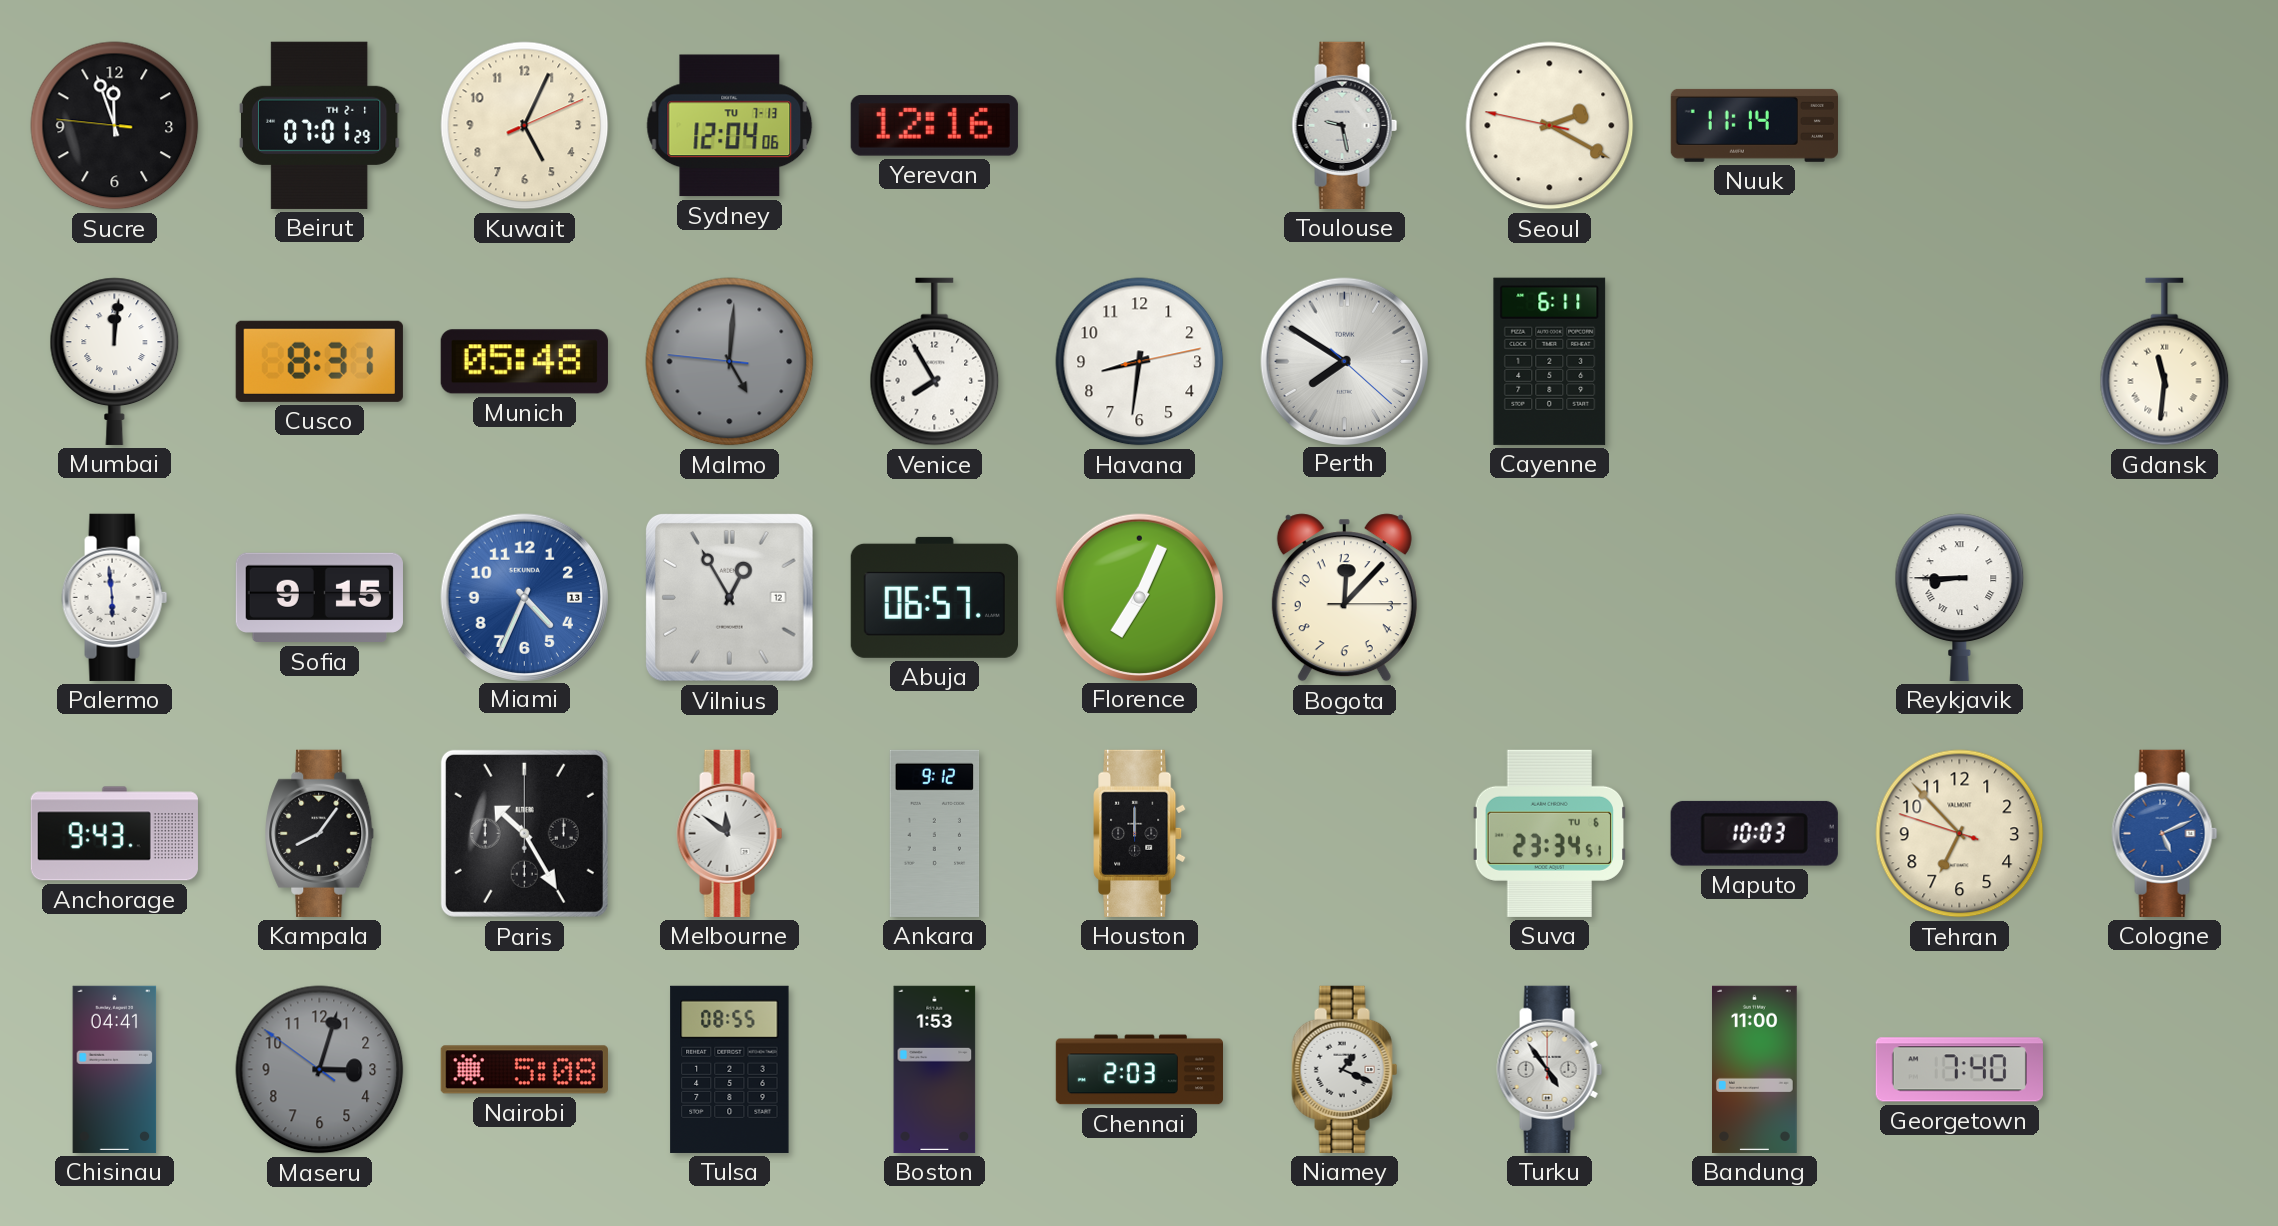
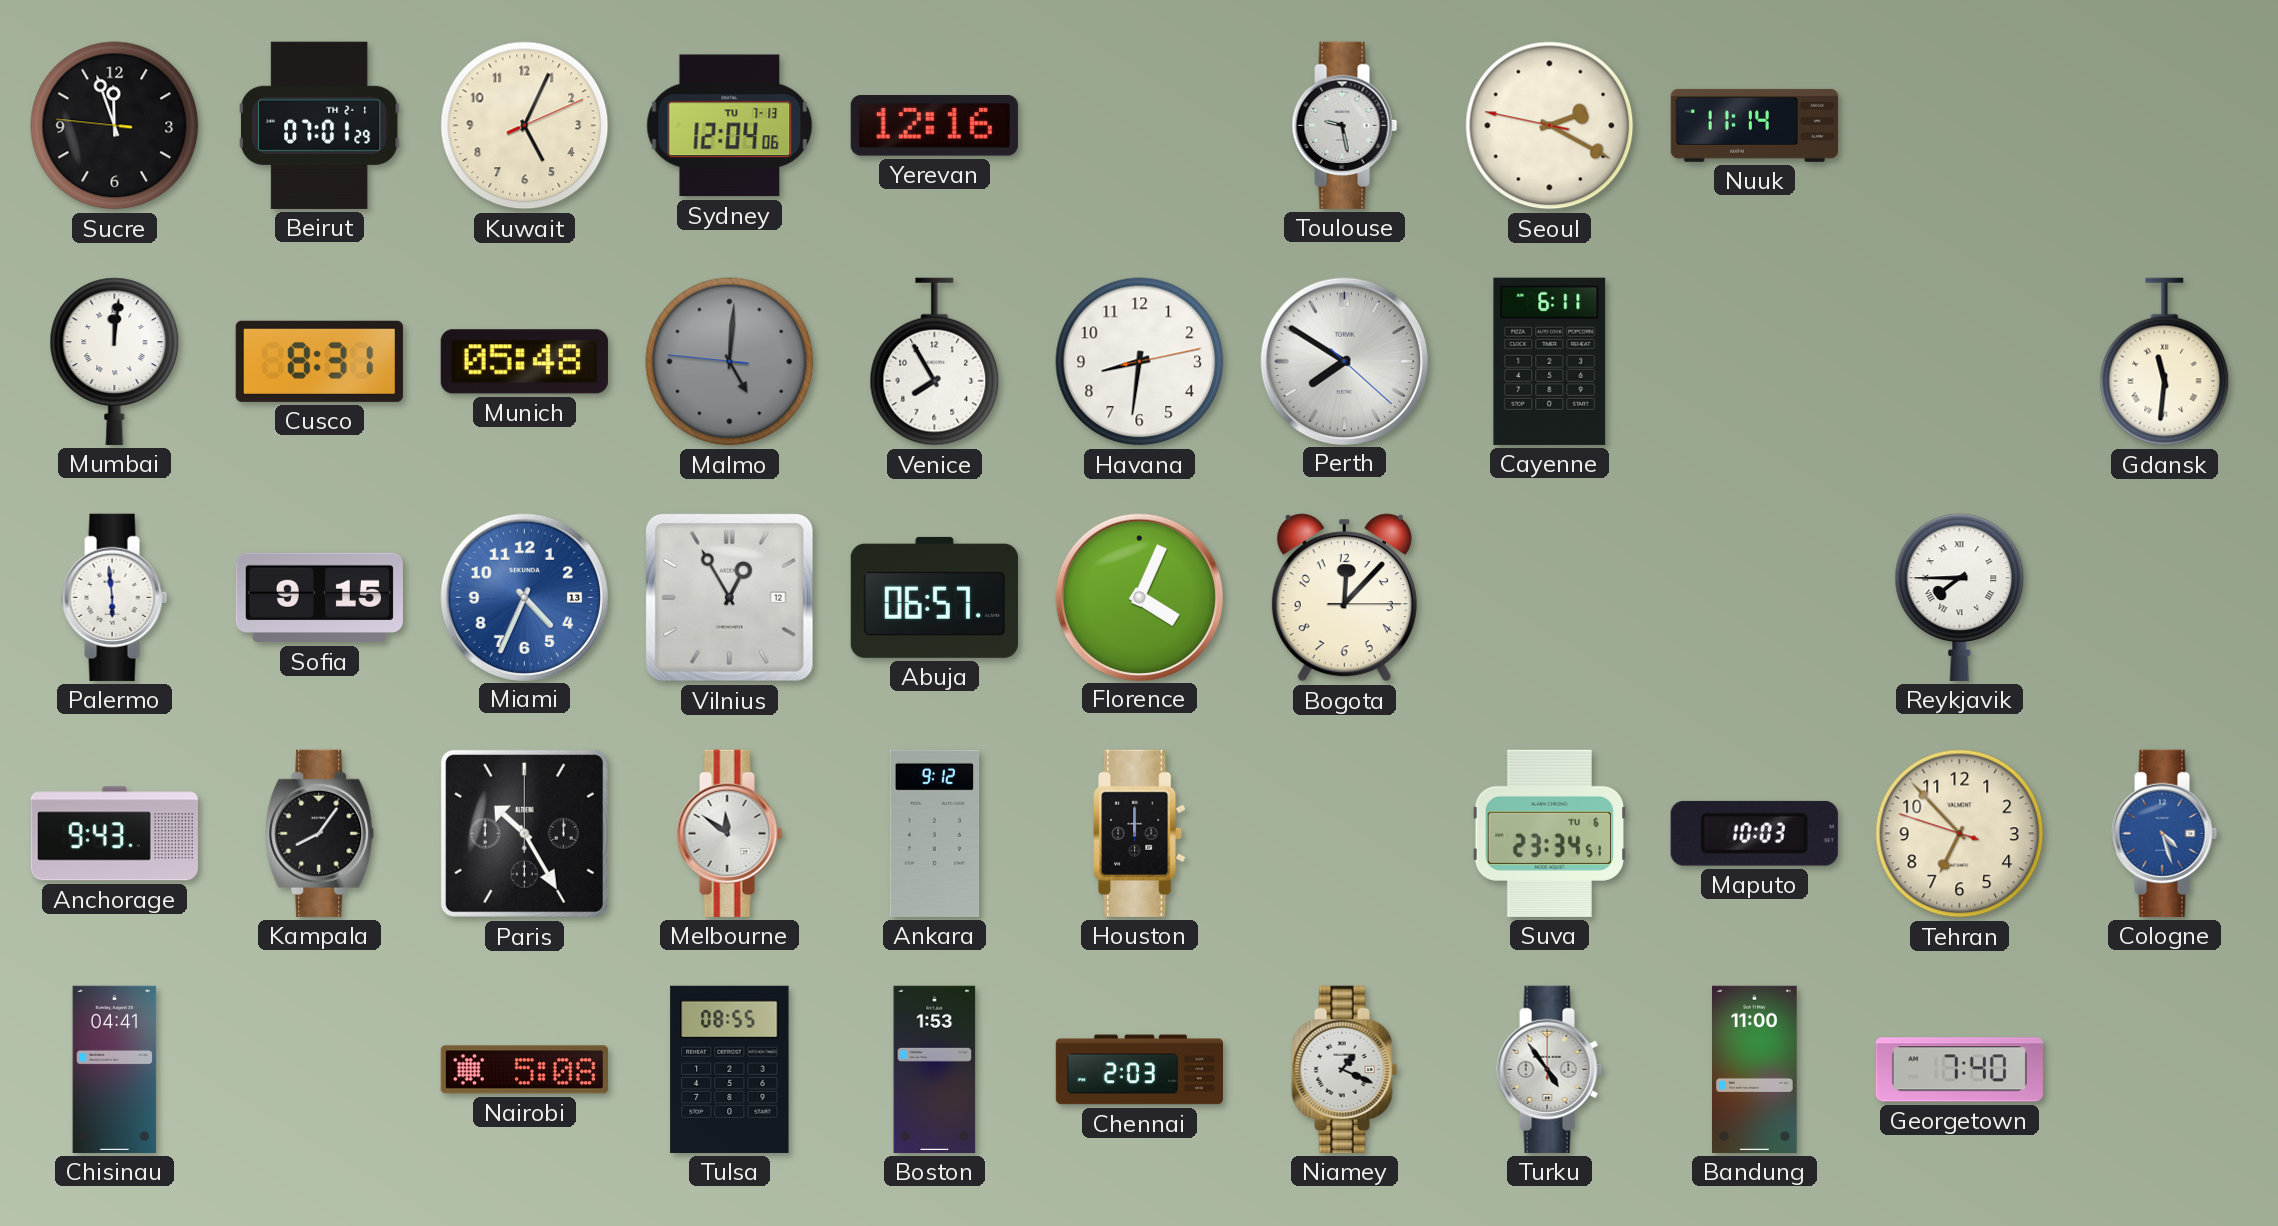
Florence: 7:04 -> 4:04 (1139, 597)
Reykjavik: 8:45 -> 7:45 (1960, 597)
Cologne: 5:11 -> 4:27 (2165, 833)
Maseru: 3:02 -> none (320, 1070)
